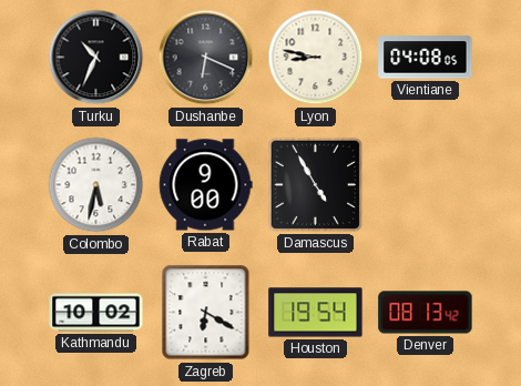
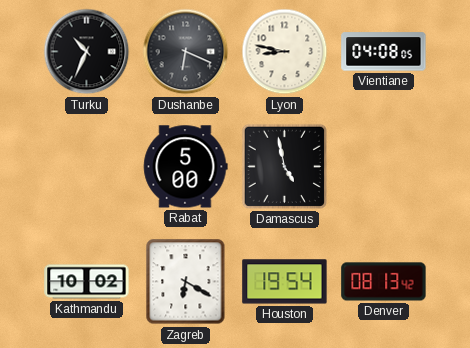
Colombo: 5:32 -> none (96, 185)
Rabat: 9:00 -> 5:00 (186, 167)
Damascus: 4:55 -> 4:58 (284, 166)
